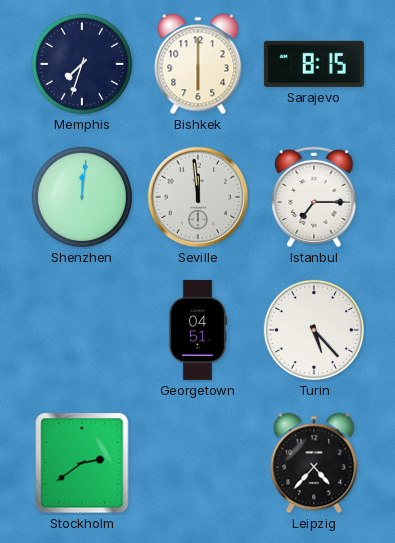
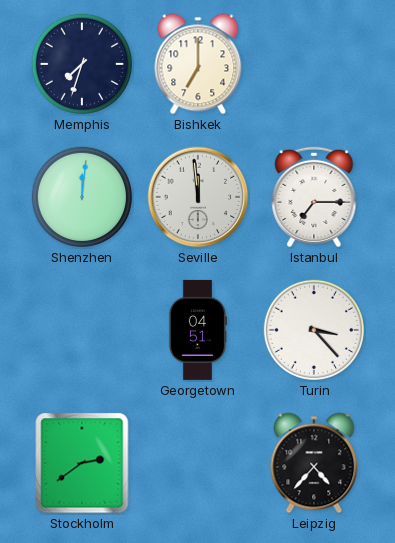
Bishkek: 6:00 -> 7:00 (198, 64)
Sarajevo: 8:15 -> none (314, 64)
Turin: 5:23 -> 3:23 (314, 330)
